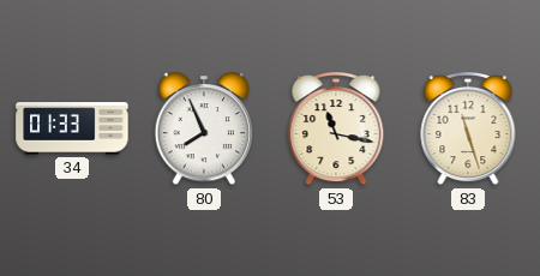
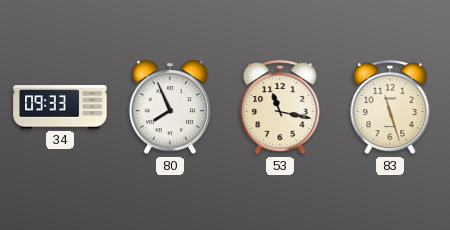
34: 01:33 -> 09:33 (60, 107)
